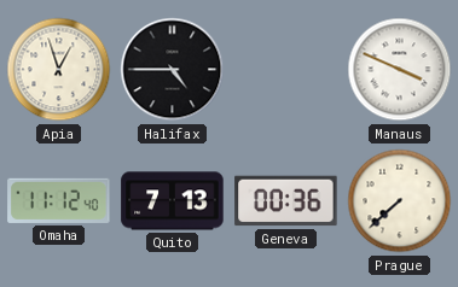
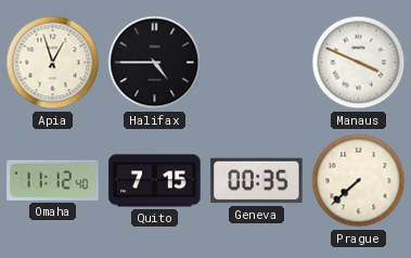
Quito: 7:13 -> 7:15 (155, 181)
Geneva: 00:36 -> 00:35 (257, 181)
